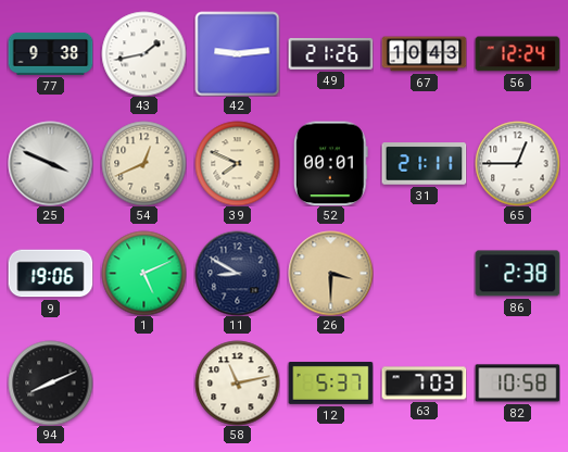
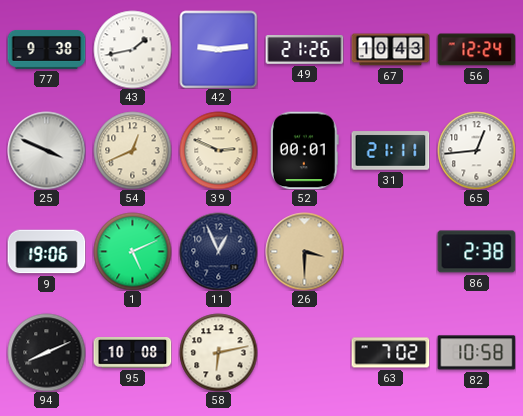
39: 7:49 -> 2:49 (218, 150)
65: 12:45 -> 12:44 (476, 150)
11: 8:50 -> 12:56 (218, 251)
95: none -> 10:08 (132, 353)
58: 11:13 -> 6:13 (218, 352)
12: 5:37 -> none (330, 384)
63: 7:03 -> 7:02 (390, 353)
